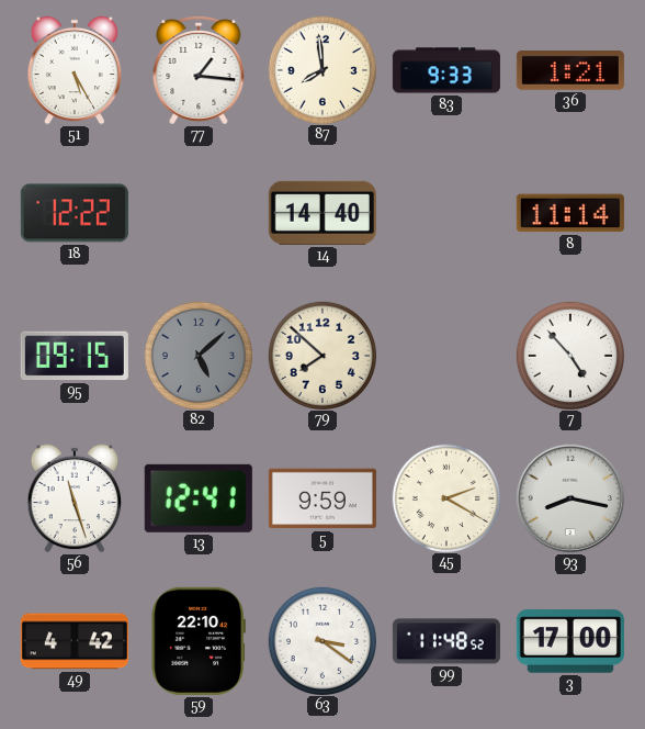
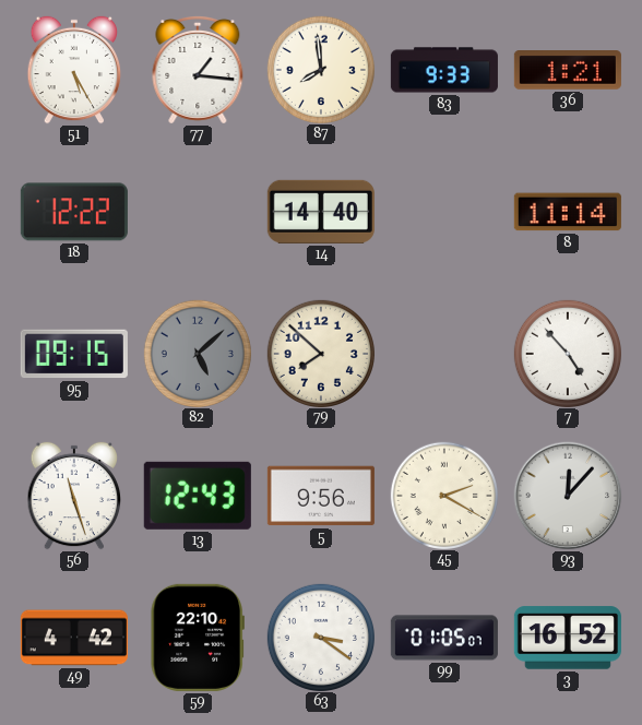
13: 12:41 -> 12:43 (198, 496)
5: 9:59 -> 9:56 (321, 496)
93: 8:17 -> 12:07 (568, 496)
99: 11:48 -> 01:05 (444, 638)
3: 17:00 -> 16:52 (568, 638)
